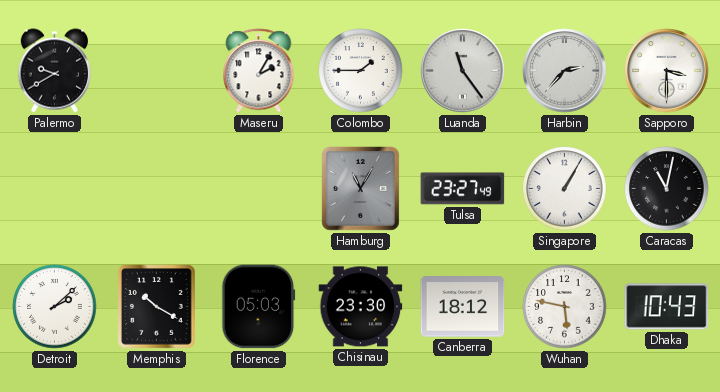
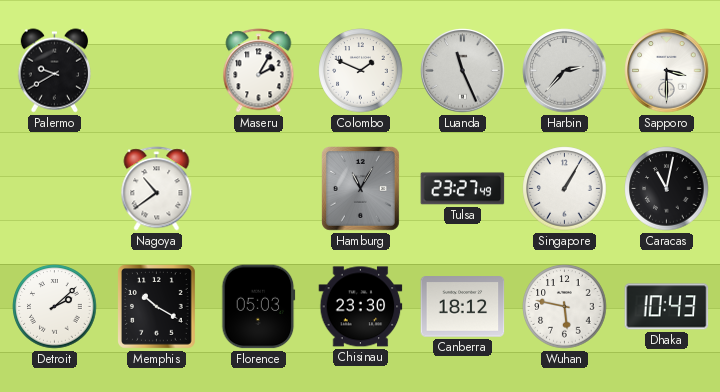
Colombo: 1:45 -> 1:49 (361, 71)
Luanda: 11:24 -> 11:26 (463, 71)
Nagoya: none -> 10:39 (157, 189)
